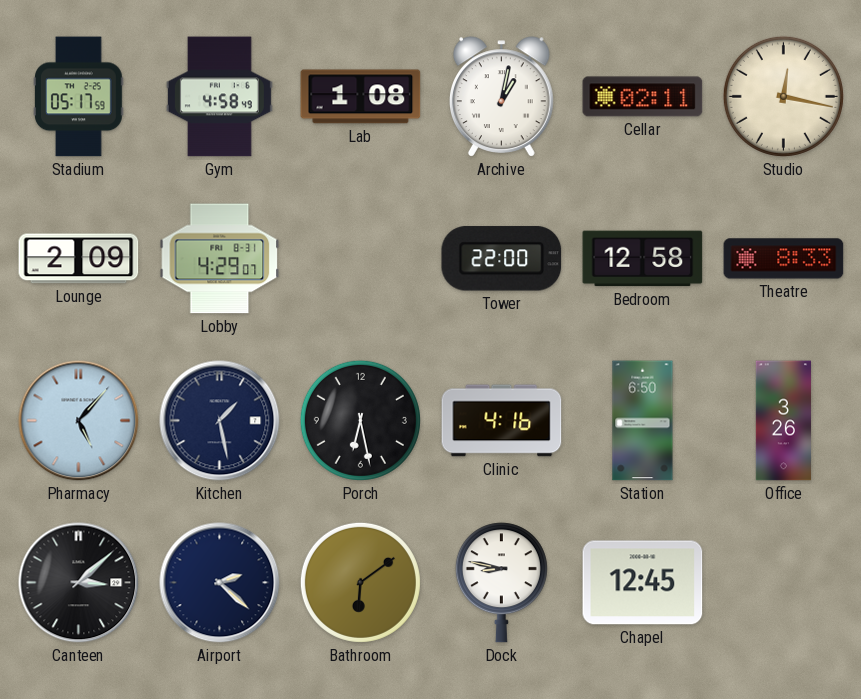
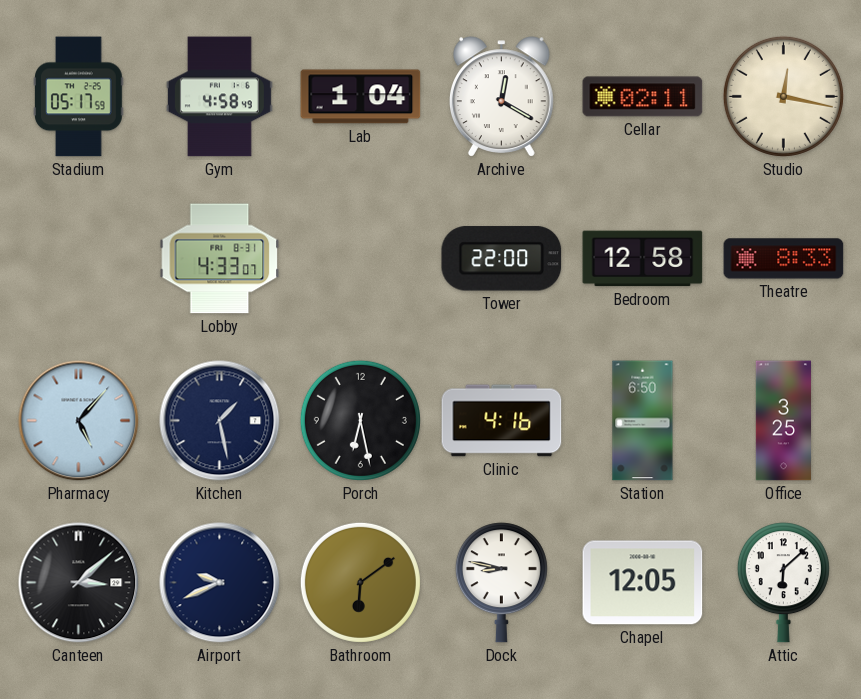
Lab: 1:08 -> 1:04 (361, 97)
Archive: 1:02 -> 12:20 (501, 97)
Lounge: 2:09 -> none (79, 259)
Lobby: 4:29 -> 4:33 (220, 259)
Office: 3:26 -> 3:25 (783, 421)
Airport: 2:22 -> 9:41 (220, 583)
Chapel: 12:45 -> 12:05 (643, 583)
Attic: none -> 6:08 (783, 583)
